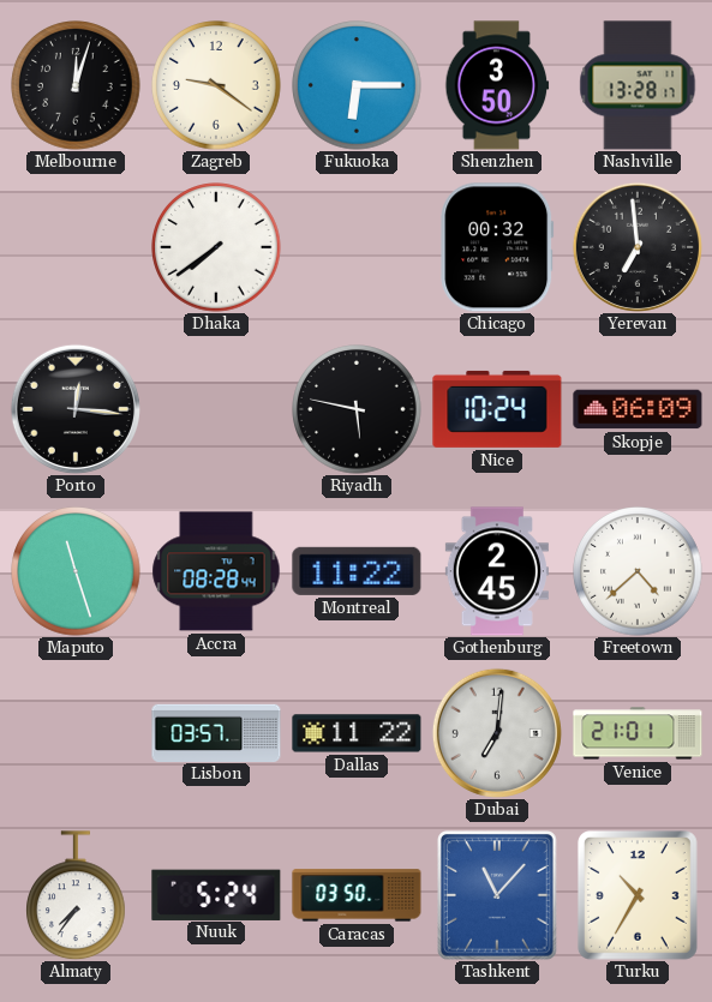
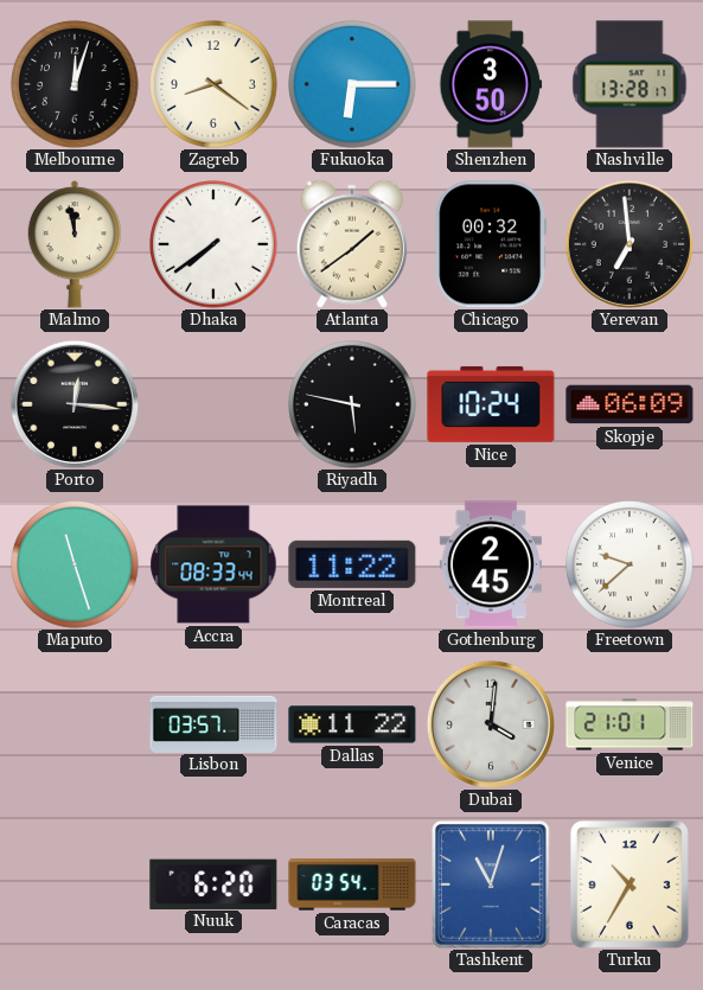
Zagreb: 9:21 -> 8:21 (213, 84)
Malmo: none -> 11:58 (74, 244)
Atlanta: none -> 1:39 (352, 244)
Accra: 08:28 -> 08:33 (213, 564)
Freetown: 4:38 -> 9:38 (629, 564)
Dubai: 7:01 -> 4:01 (491, 724)
Almaty: 7:36 -> none (77, 895)
Nuuk: 5:24 -> 6:20 (213, 883)
Caracas: 03:50 -> 03:54 (352, 884)
Tashkent: 11:07 -> 11:03 (492, 886)
